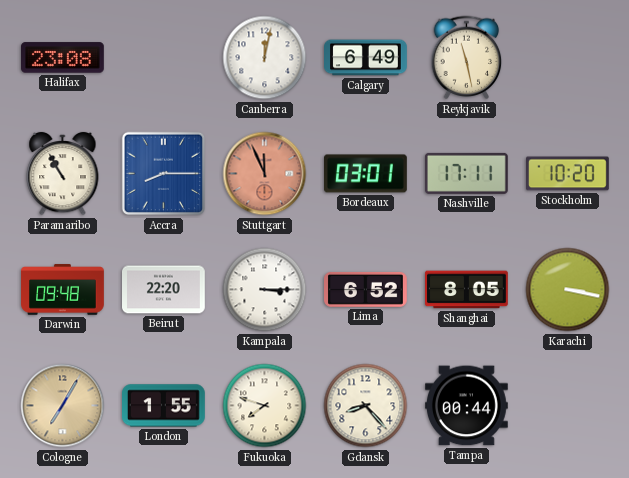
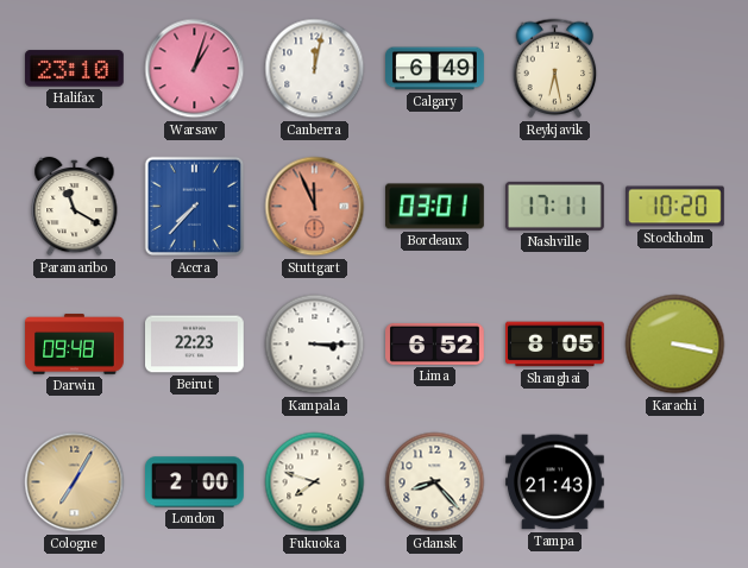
Halifax: 23:08 -> 23:10 (75, 69)
Warsaw: none -> 1:03 (195, 69)
Reykjavik: 11:28 -> 6:28 (555, 69)
Paramaribo: 10:55 -> 11:20 (75, 207)
Accra: 8:15 -> 7:37 (195, 207)
Beirut: 22:20 -> 22:23 (195, 345)
London: 1:55 -> 2:00 (195, 482)
Tampa: 00:44 -> 21:43 (555, 482)
